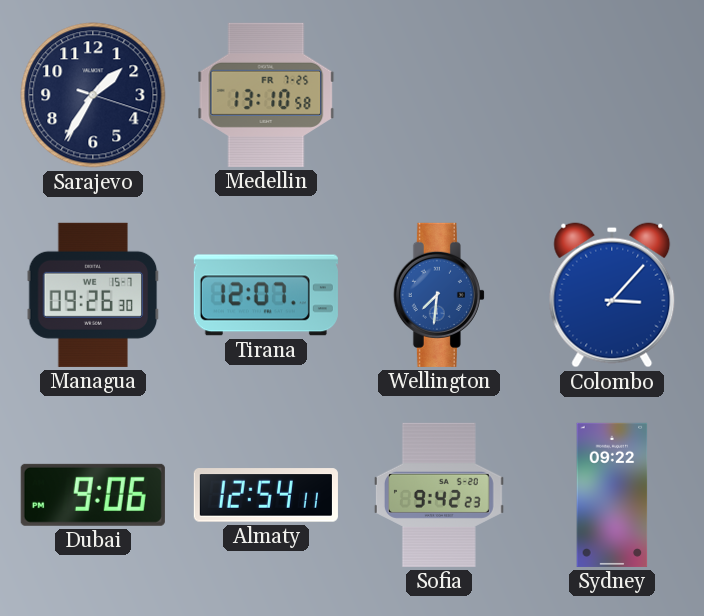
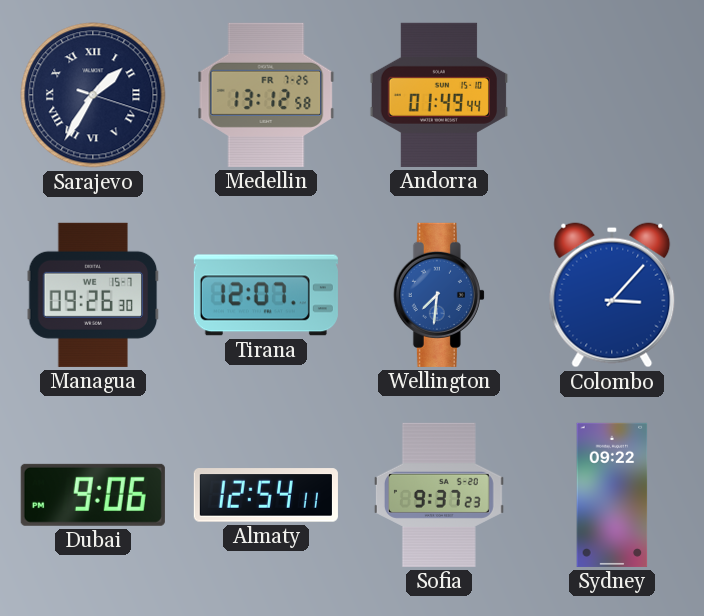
Sarajevo numerals: Arabic -> Roman (93, 95)
Medellin: 13:10 -> 13:12 (266, 95)
Andorra: none -> 01:49 (439, 95)
Sofia: 9:42 -> 9:37 (439, 495)
